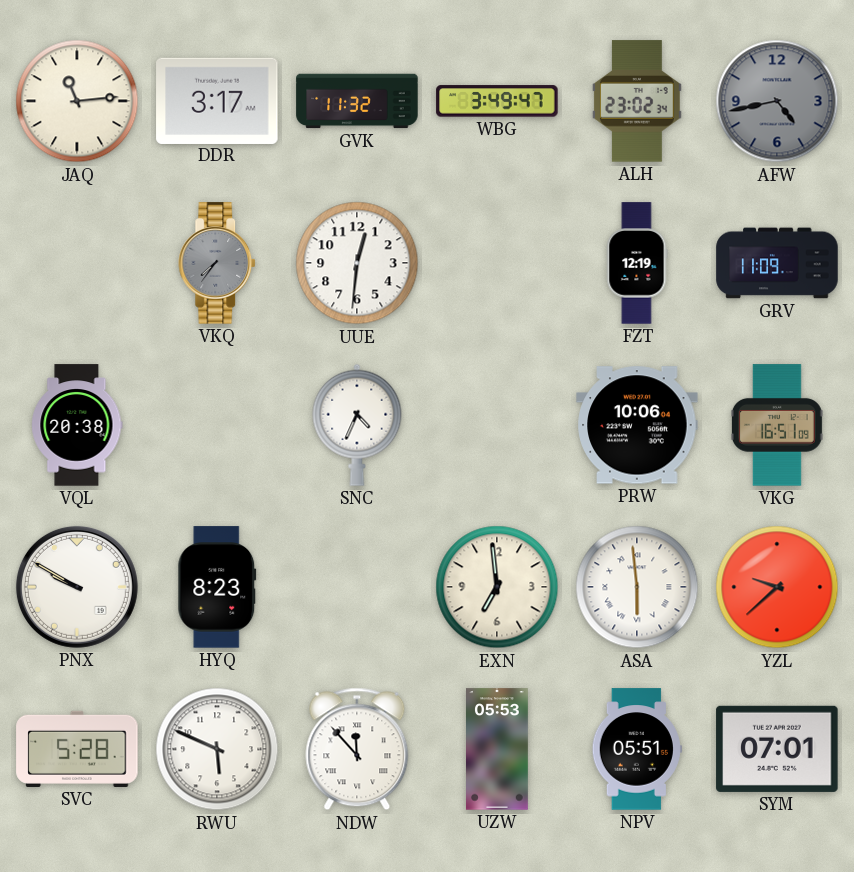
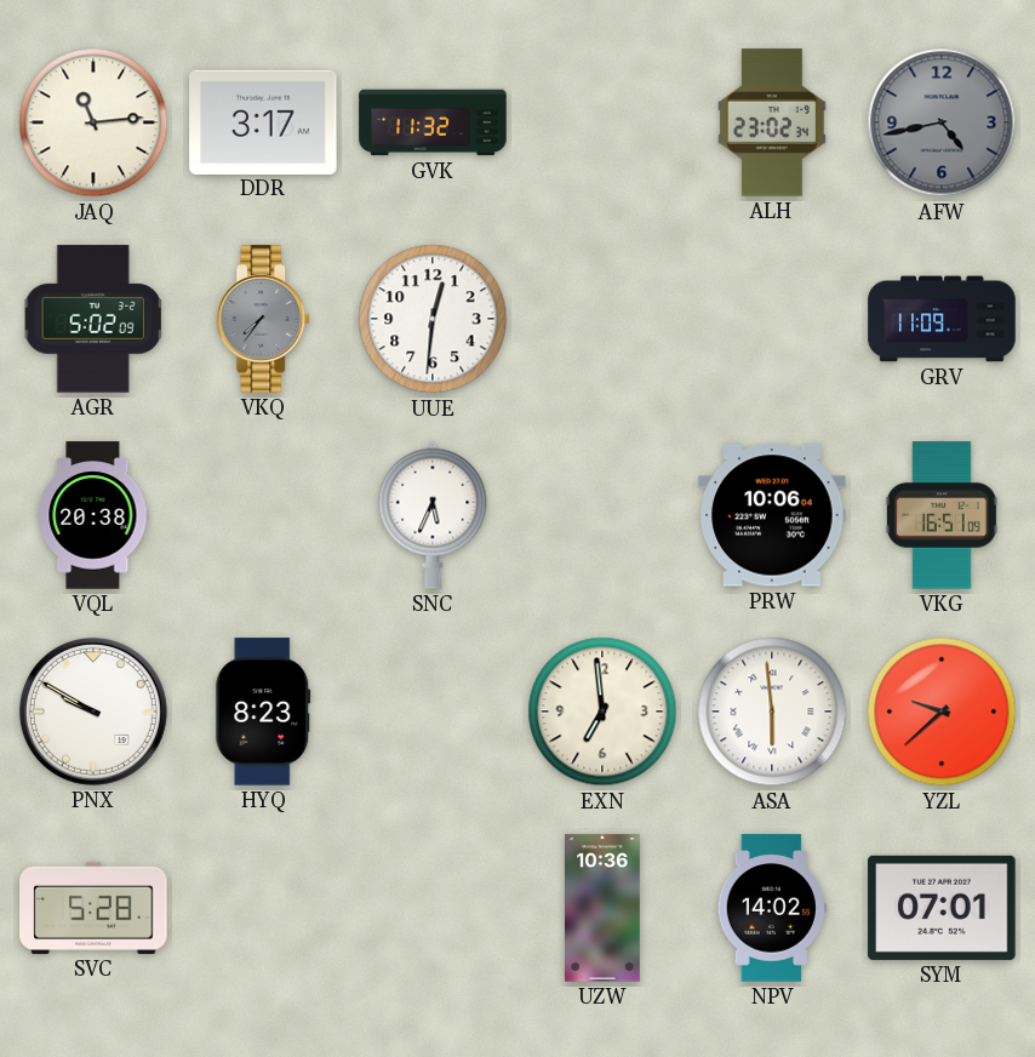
WBG: 3:49 -> none (497, 101)
AGR: none -> 5:02 (93, 319)
FZT: 12:19 -> none (637, 263)
SNC: 4:34 -> 5:34 (433, 515)
RWU: 5:49 -> none (217, 749)
NDW: 11:53 -> none (357, 749)
UZW: 05:53 -> 10:36 (604, 908)
NPV: 05:51 -> 14:02 (772, 908)
